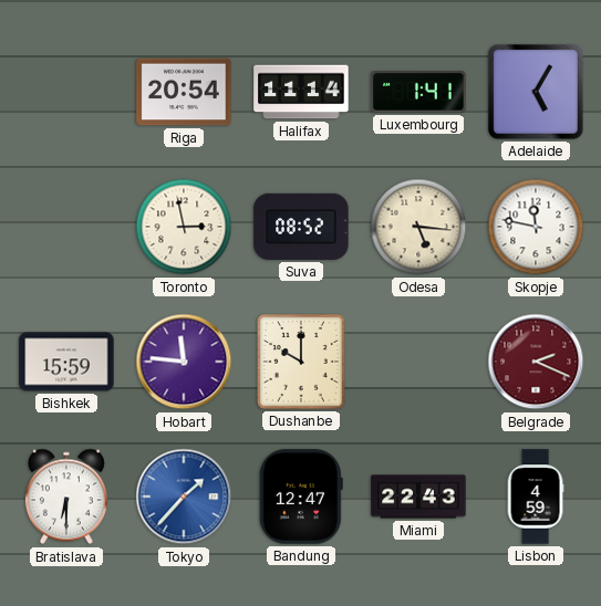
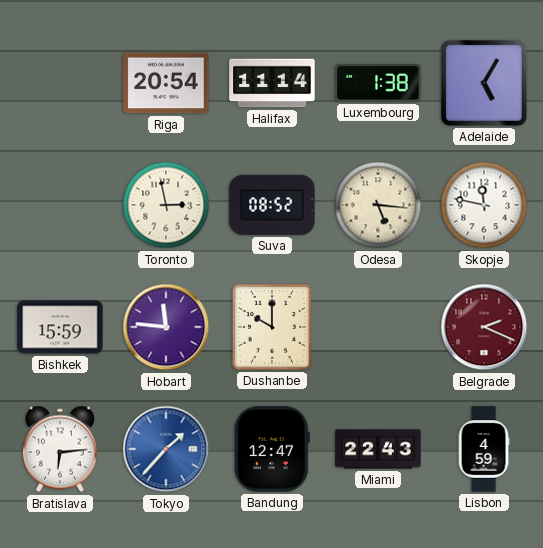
Luxembourg: 1:41 -> 1:38 (378, 83)
Bratislava: 6:30 -> 6:14 (60, 449)
